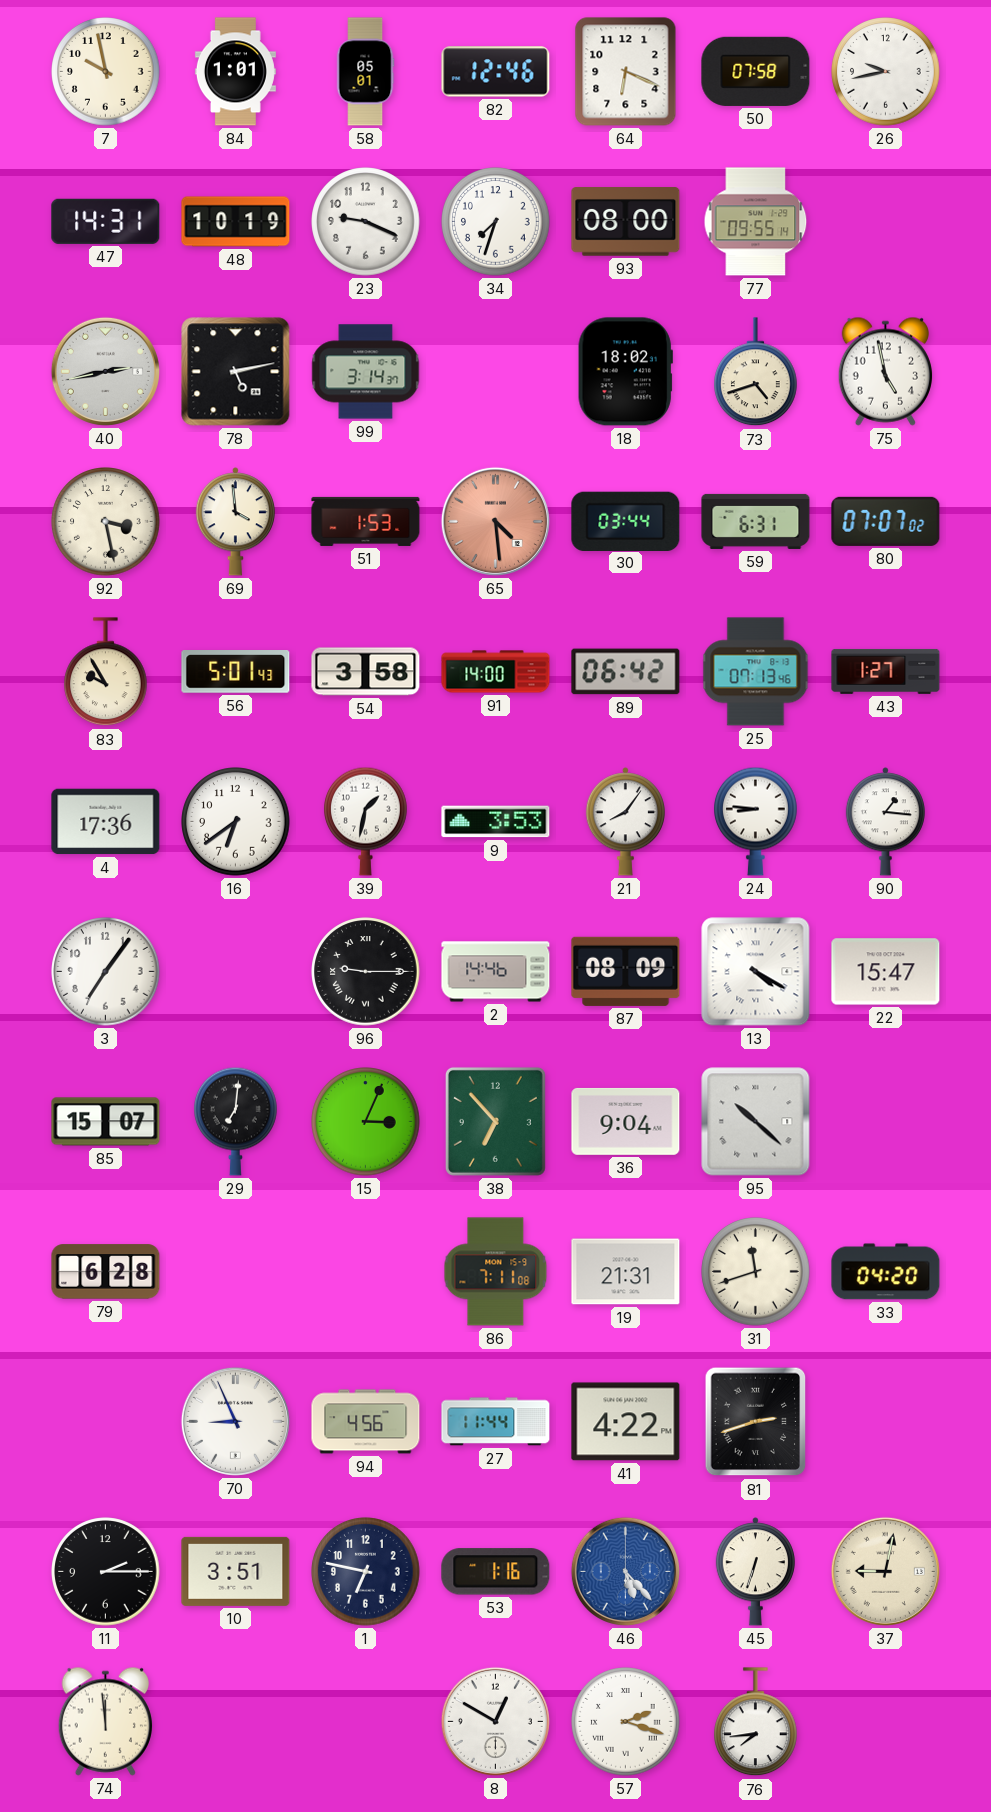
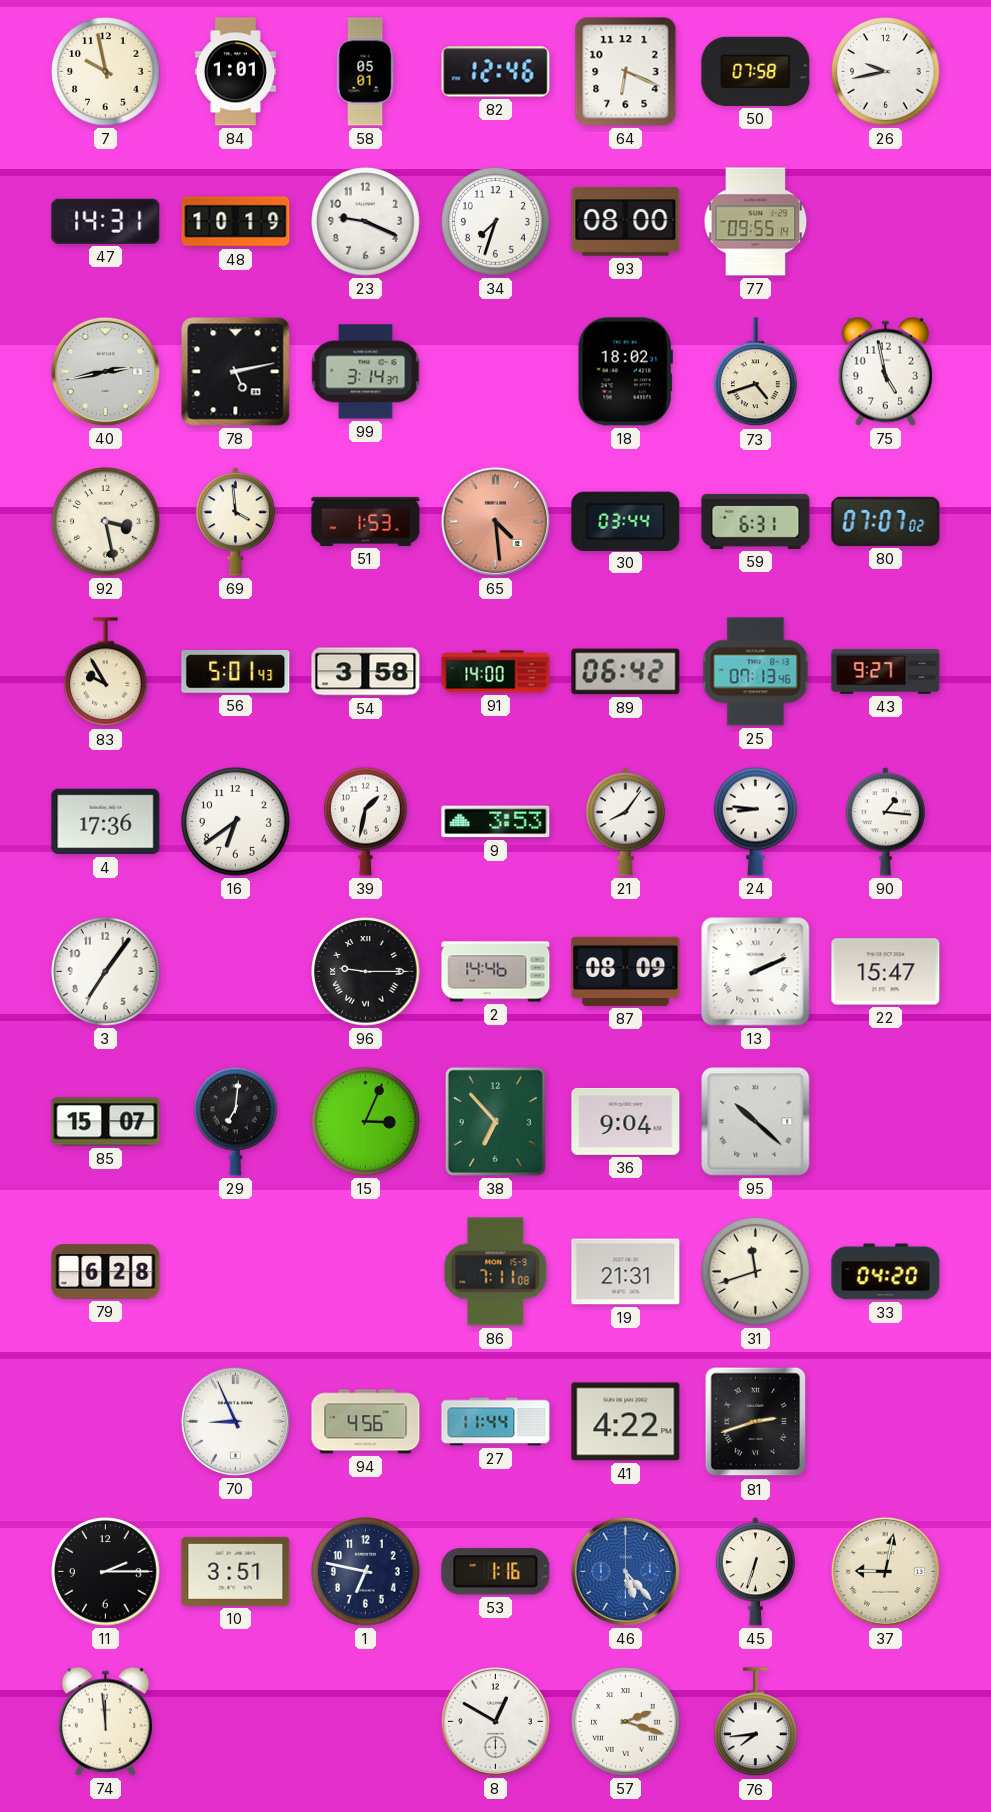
43: 1:27 -> 9:27 (886, 671)
13: 4:20 -> 2:11 (756, 972)
